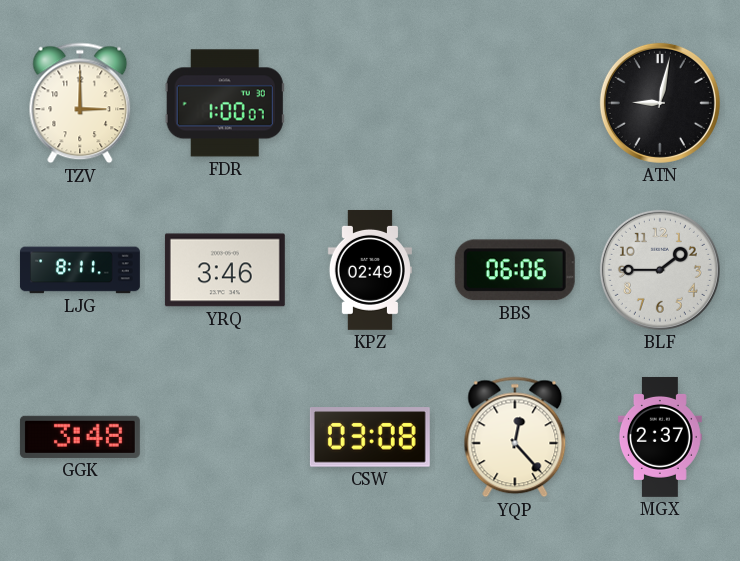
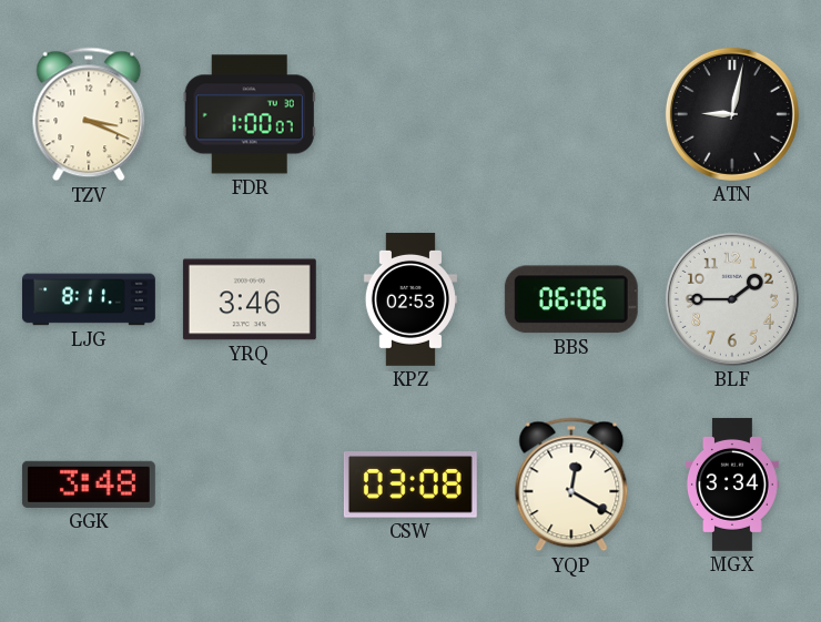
TZV: 3:00 -> 3:19 (89, 114)
KPZ: 02:49 -> 02:53 (411, 299)
YQP: 12:23 -> 12:20 (571, 485)
MGX: 2:37 -> 3:34 (732, 485)
